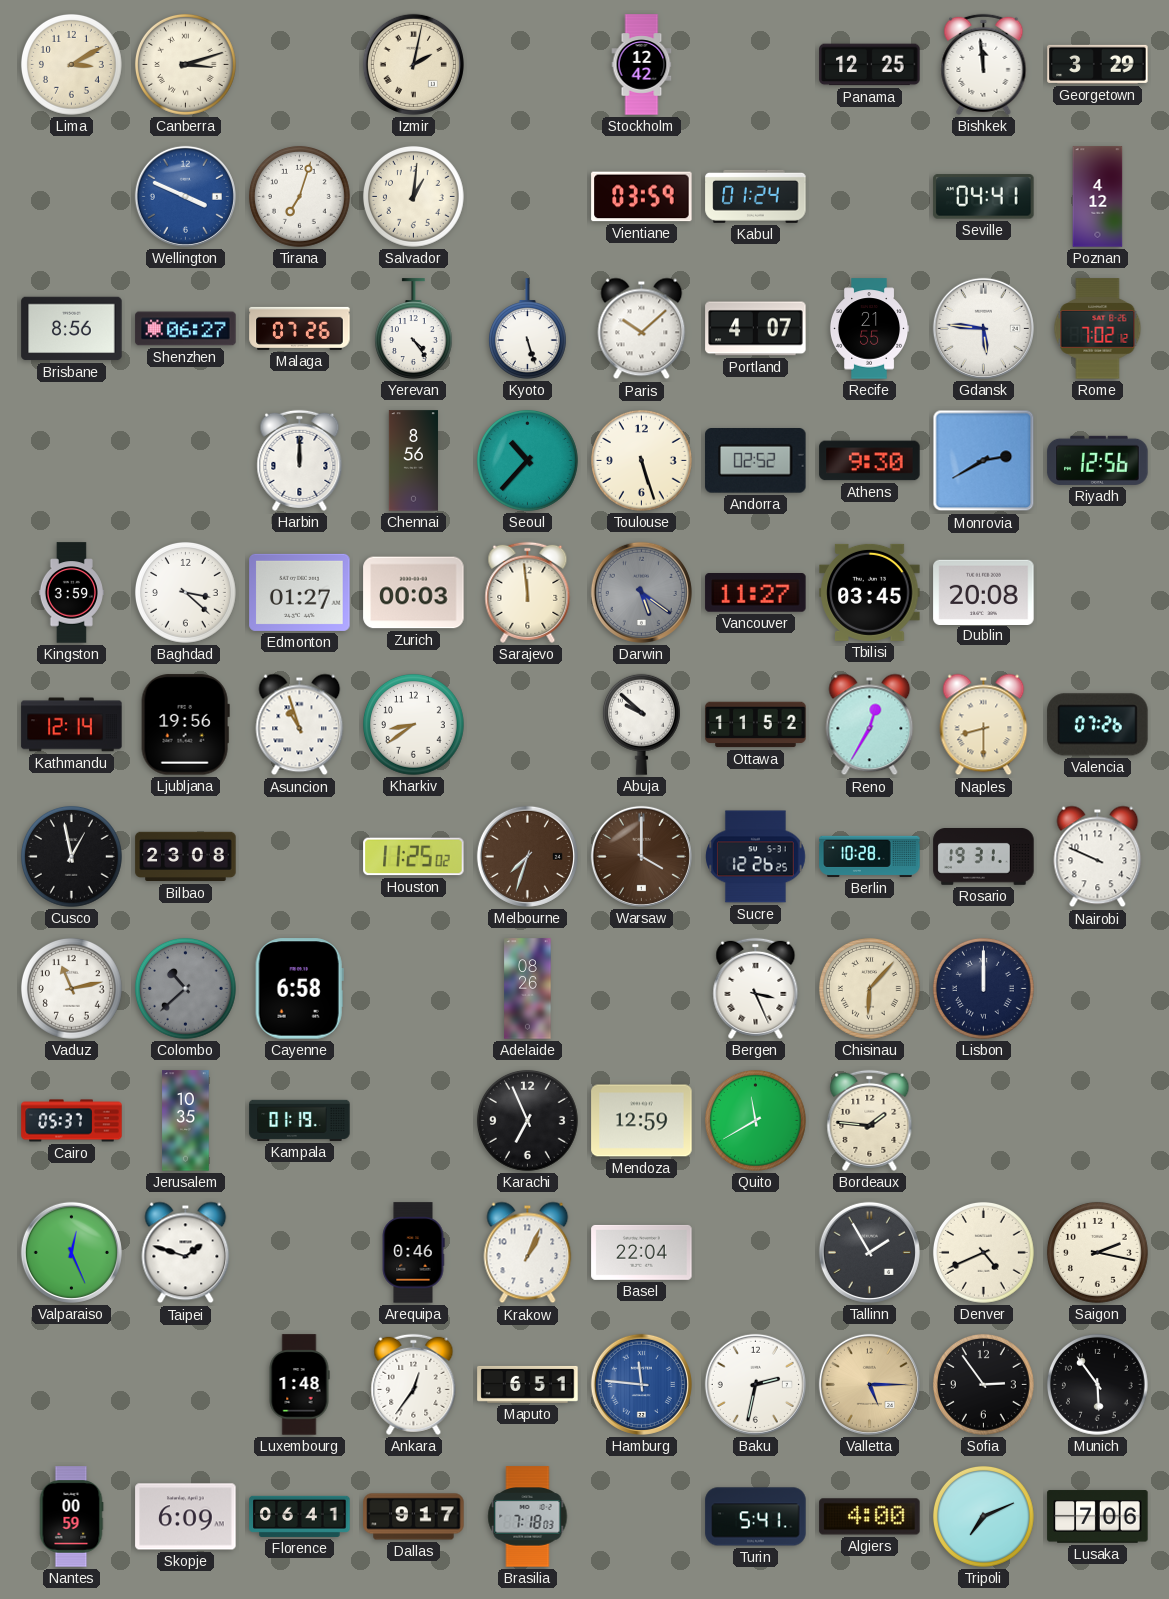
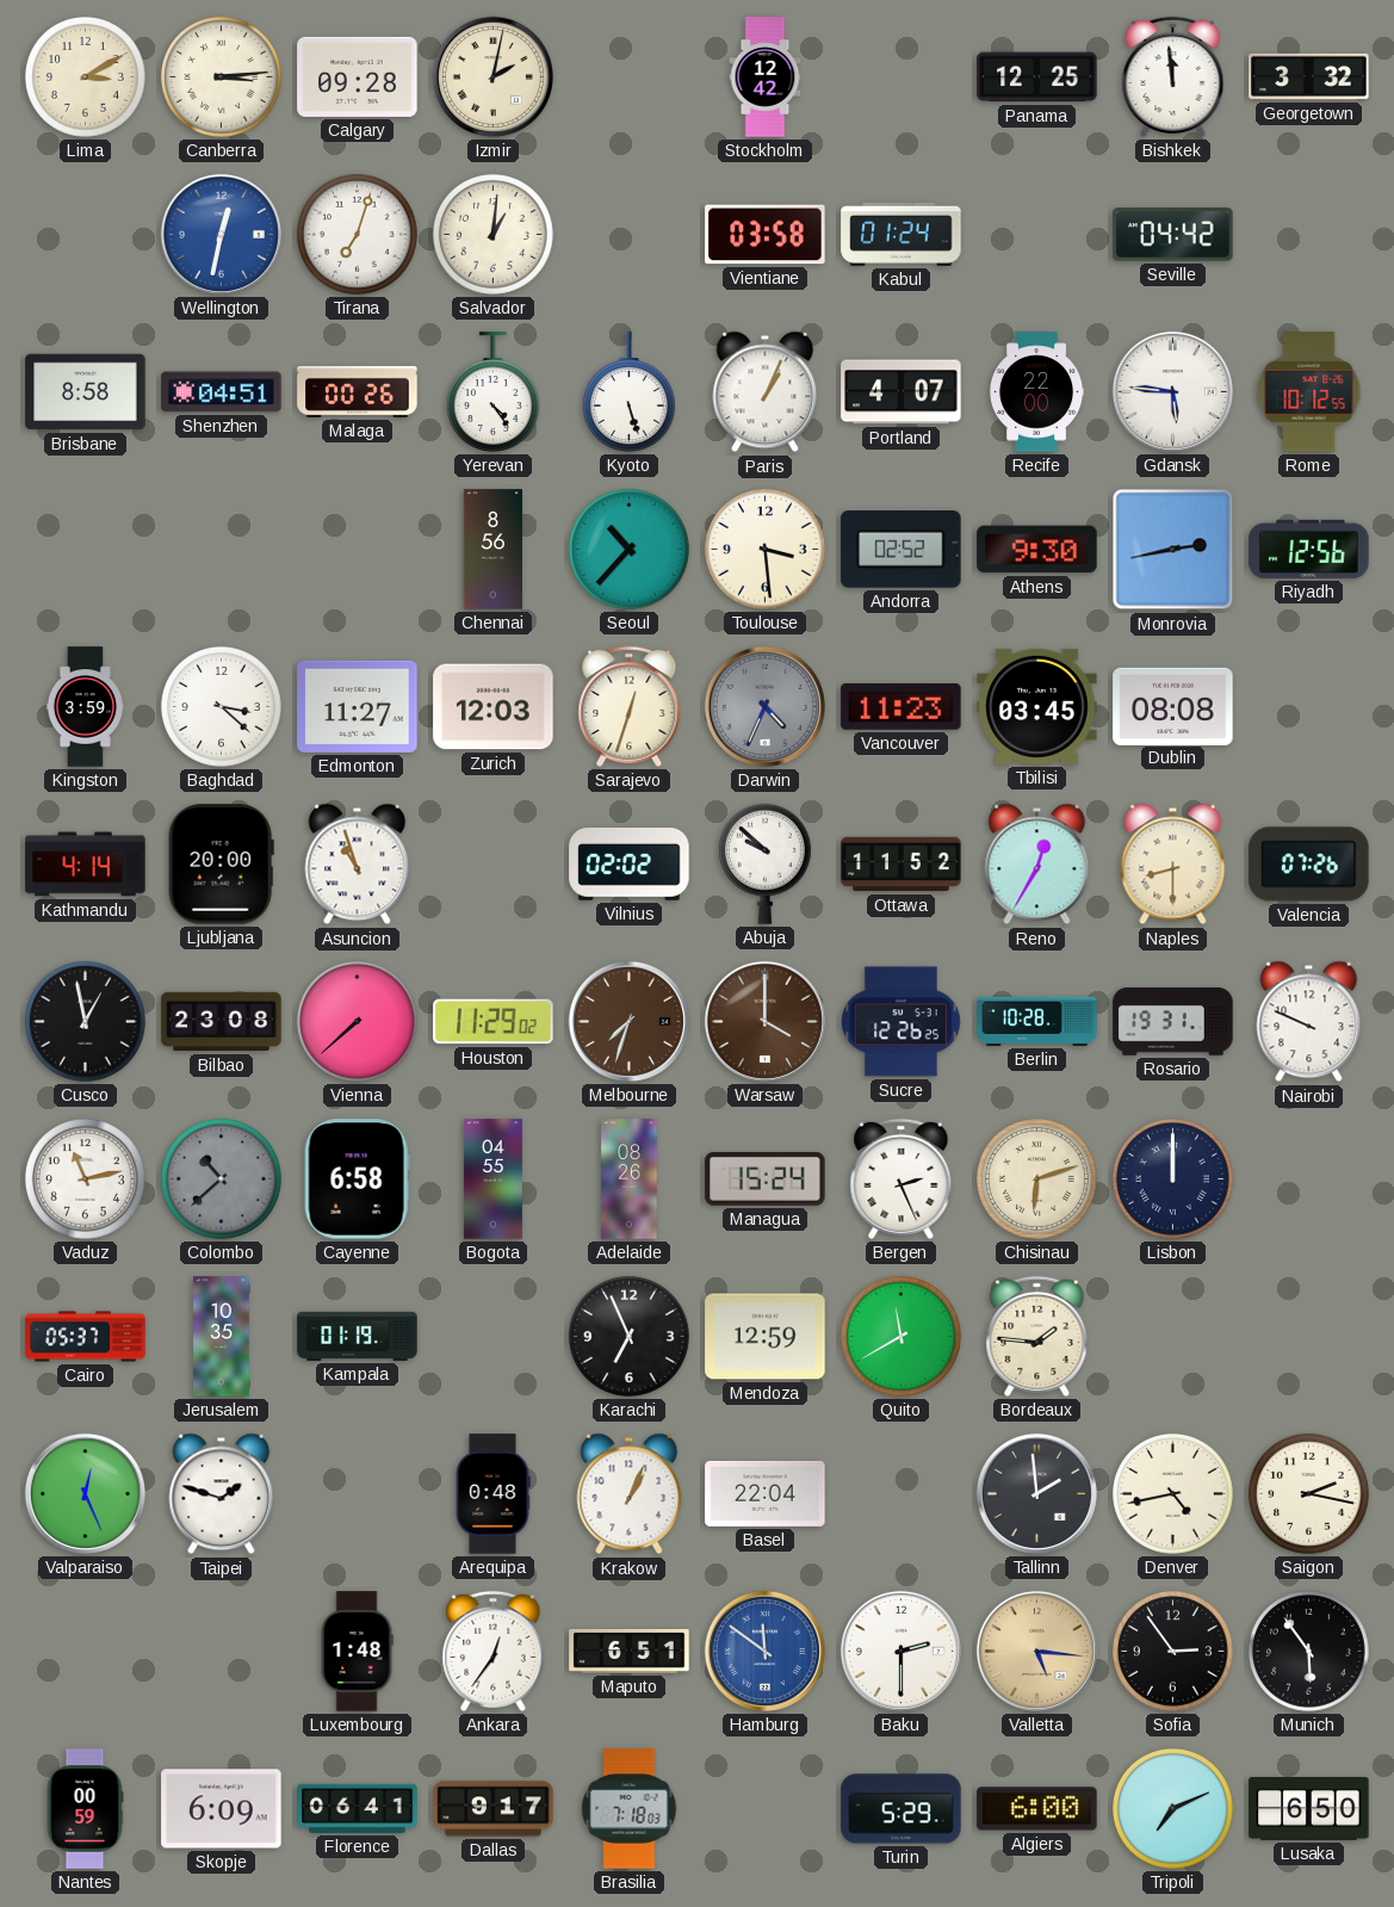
Canberra: 3:12 -> 3:14 (221, 76)
Calgary: none -> 09:28 (358, 76)
Georgetown: 3:29 -> 3:32 (1309, 76)
Wellington: 3:49 -> 12:32 (221, 234)
Vientiane: 03:59 -> 03:58 (766, 235)
Seville: 04:41 -> 04:42 (1173, 235)
Poznan: 4:12 -> none (1098, 197)
Brisbane: 8:56 -> 8:58 (86, 392)
Shenzhen: 06:27 -> 04:51 (222, 392)
Malaga: 07:26 -> 00:26 (358, 391)
Paris: 10:08 -> 1:04 (766, 392)
Recife: 21:55 -> 22:00 (1036, 392)
Rome: 7:02 -> 10:12 (1309, 392)
Harbin: 12:00 -> none (300, 460)
Toulouse: 5:27 -> 3:29 (764, 549)
Monrovia: 2:40 -> 2:43 (1173, 550)
Edmonton: 01:27 -> 11:27 (358, 706)
Zurich: 00:03 -> 12:03 (494, 707)
Sarajevo: 11:59 -> 12:33 (630, 706)
Darwin: 5:21 -> 4:34 (764, 706)
Vancouver: 11:27 -> 11:23 (902, 707)
Dublin: 20:08 -> 08:08 (1173, 706)
Kathmandu: 12:14 -> 4:14 (86, 865)
Ljubljana: 19:56 -> 20:00 (221, 865)
Kharkiv: 8:39 -> none (413, 724)
Vilnius: none -> 02:02 (630, 863)
Vienna: none -> 7:38 (357, 1021)
Houston: 11:25 -> 11:29 (494, 1022)
Bogota: none -> 04:55 (492, 1180)
Managua: none -> 15:24 (766, 1178)
Bergen: 3:26 -> 2:26 (902, 1178)
Chisinau: 6:07 -> 6:12 (1036, 1178)
Arequipa: 0:46 -> 0:48 (492, 1494)
Tallinn: 1:55 -> 1:59 (1036, 1493)
Denver: 4:41 -> 4:43 (1172, 1493)
Hamburg: 11:46 -> 11:51 (764, 1651)
Baku: 2:32 -> 2:30 (900, 1651)
Valletta: 5:15 -> 5:16 (1036, 1651)
Turin: 5:41 -> 5:29 (902, 1809)
Algiers: 4:00 -> 6:00 (1037, 1809)
Lusaka: 7:06 -> 6:50 (1309, 1809)
